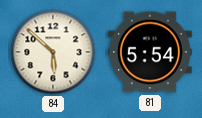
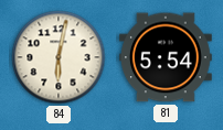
84: 5:52 -> 6:02 (59, 57)
